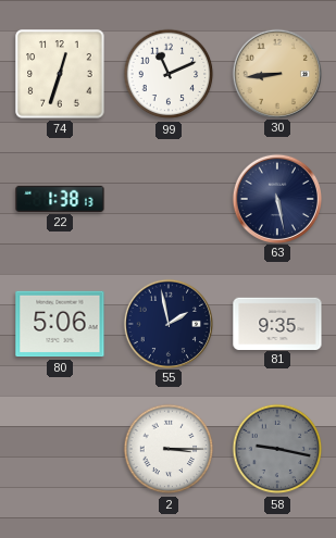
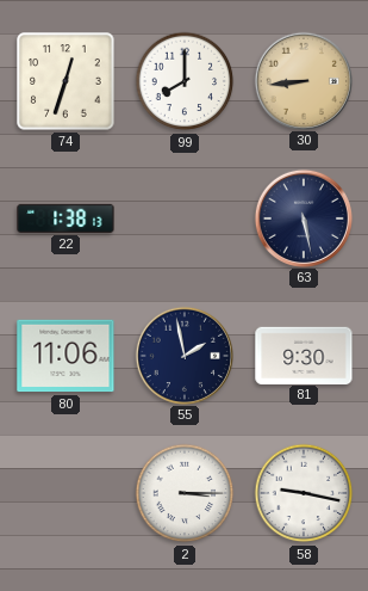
99: 11:11 -> 8:00 (185, 81)
80: 5:06 -> 11:06 (66, 356)
81: 9:35 -> 9:30 (304, 355)
58 dial: grey -> white (304, 493)
